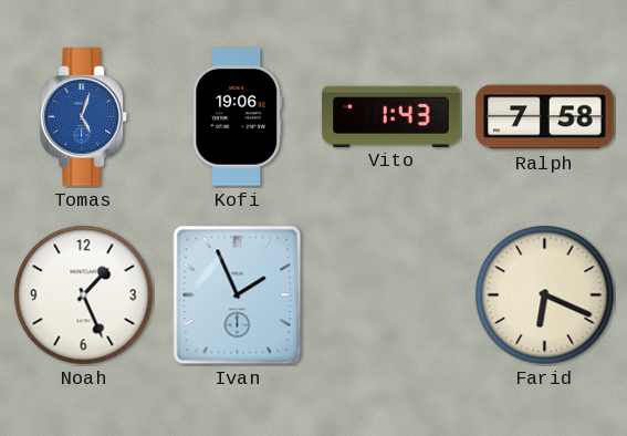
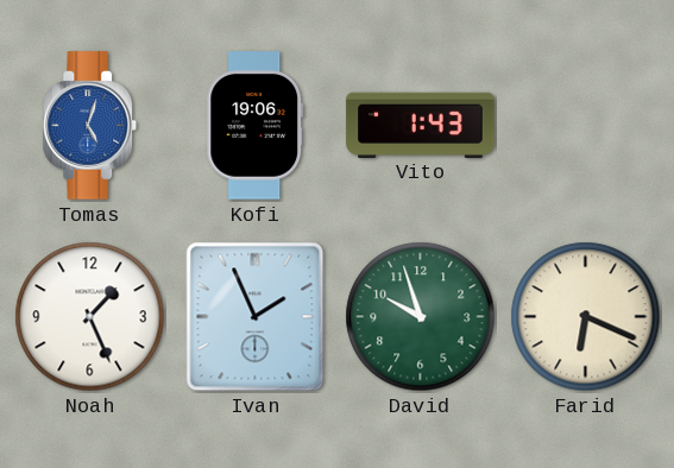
Ralph: 7:58 -> none (545, 117)
David: none -> 9:57 (421, 317)
